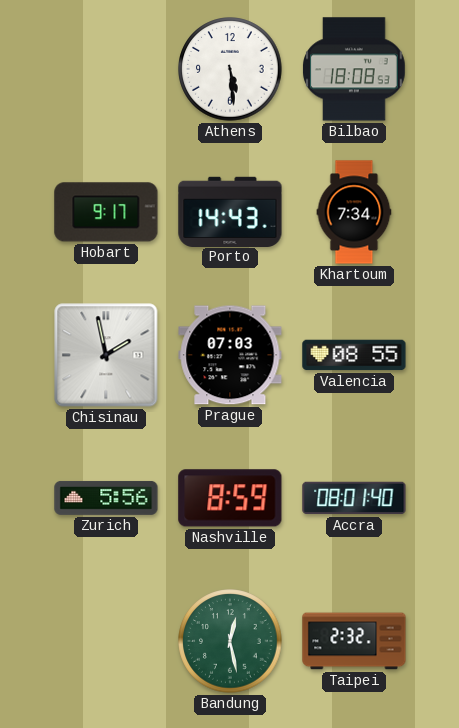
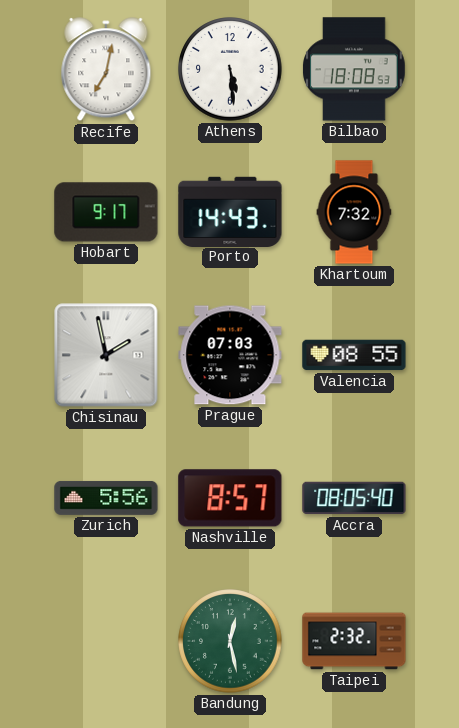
Recife: none -> 7:02 (106, 70)
Khartoum: 7:34 -> 7:32 (354, 212)
Nashville: 8:59 -> 8:57 (230, 498)
Accra: 08:01 -> 08:05 (354, 498)
